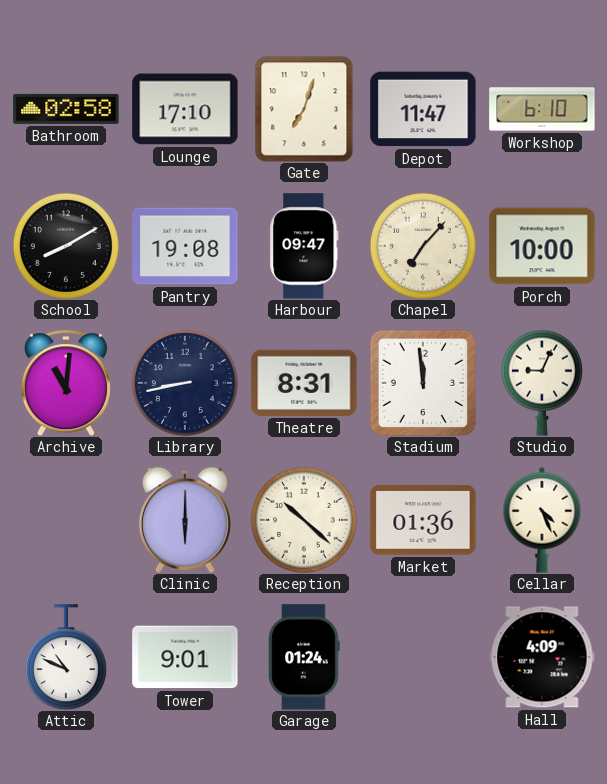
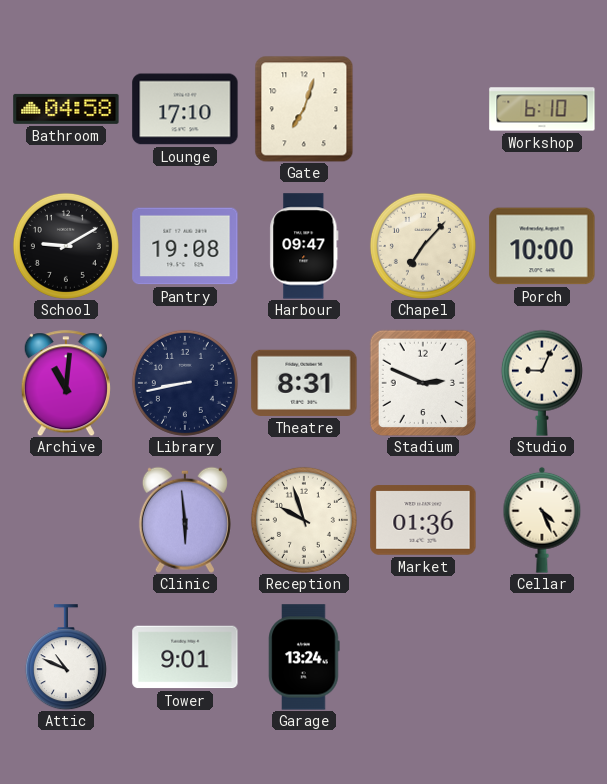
Bathroom: 02:58 -> 04:58 (66, 109)
Depot: 11:47 -> none (423, 109)
School: 8:10 -> 9:10 (66, 246)
Stadium: 11:59 -> 2:49 (422, 382)
Clinic: 6:00 -> 5:59 (185, 520)
Reception: 10:22 -> 9:57 (304, 520)
Garage: 01:24 -> 13:24 (304, 657)
Hall: 4:09 -> none (542, 657)
